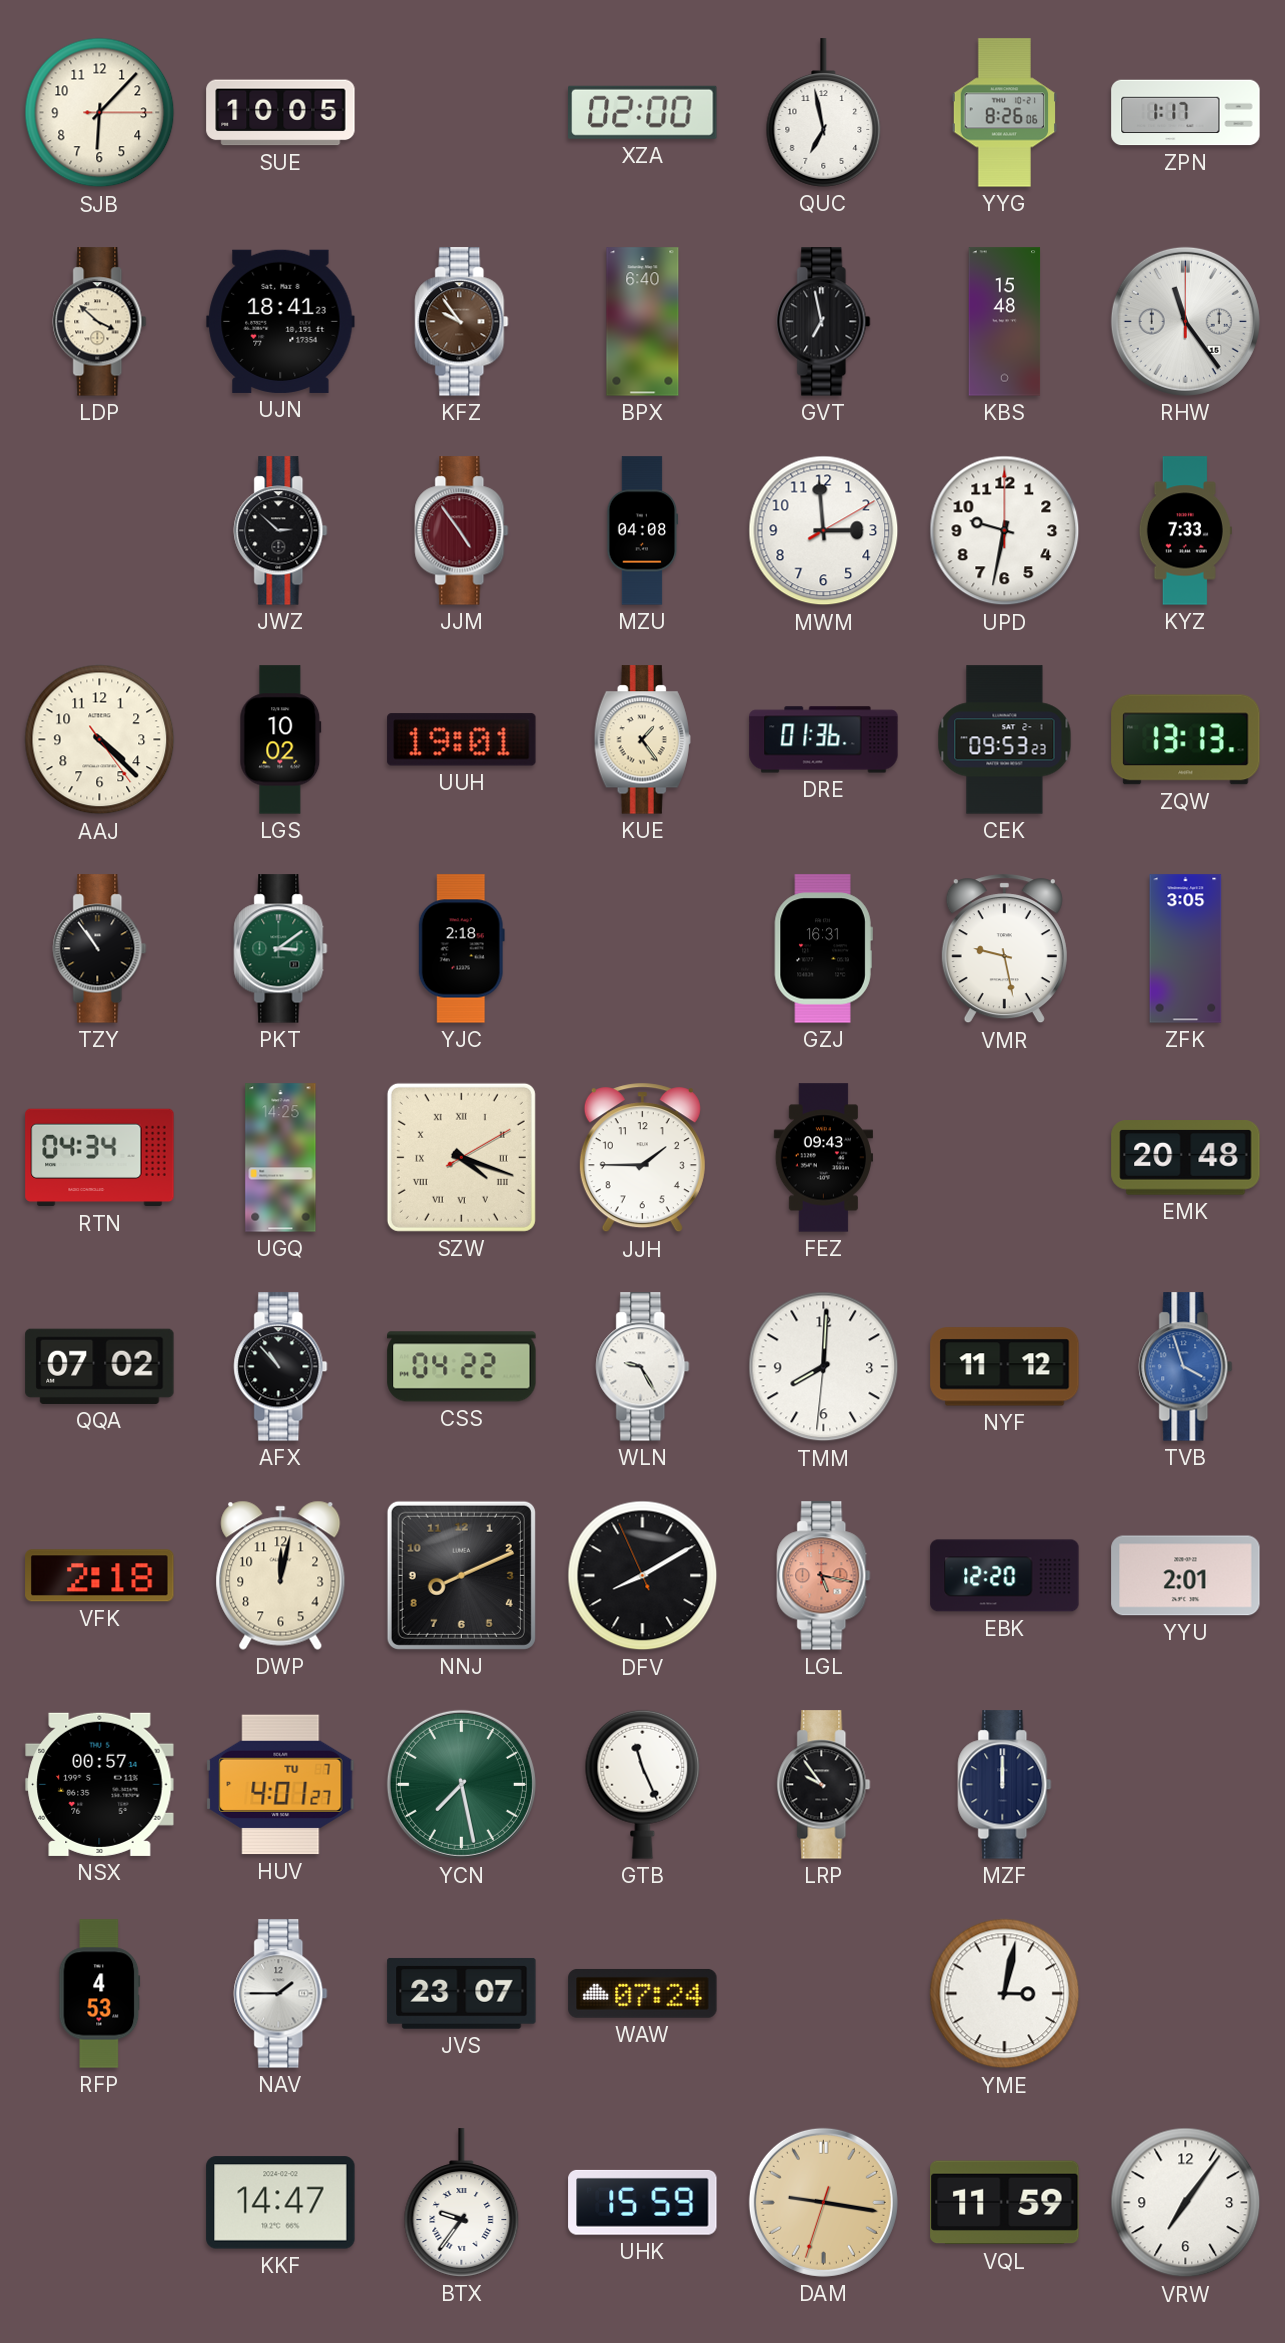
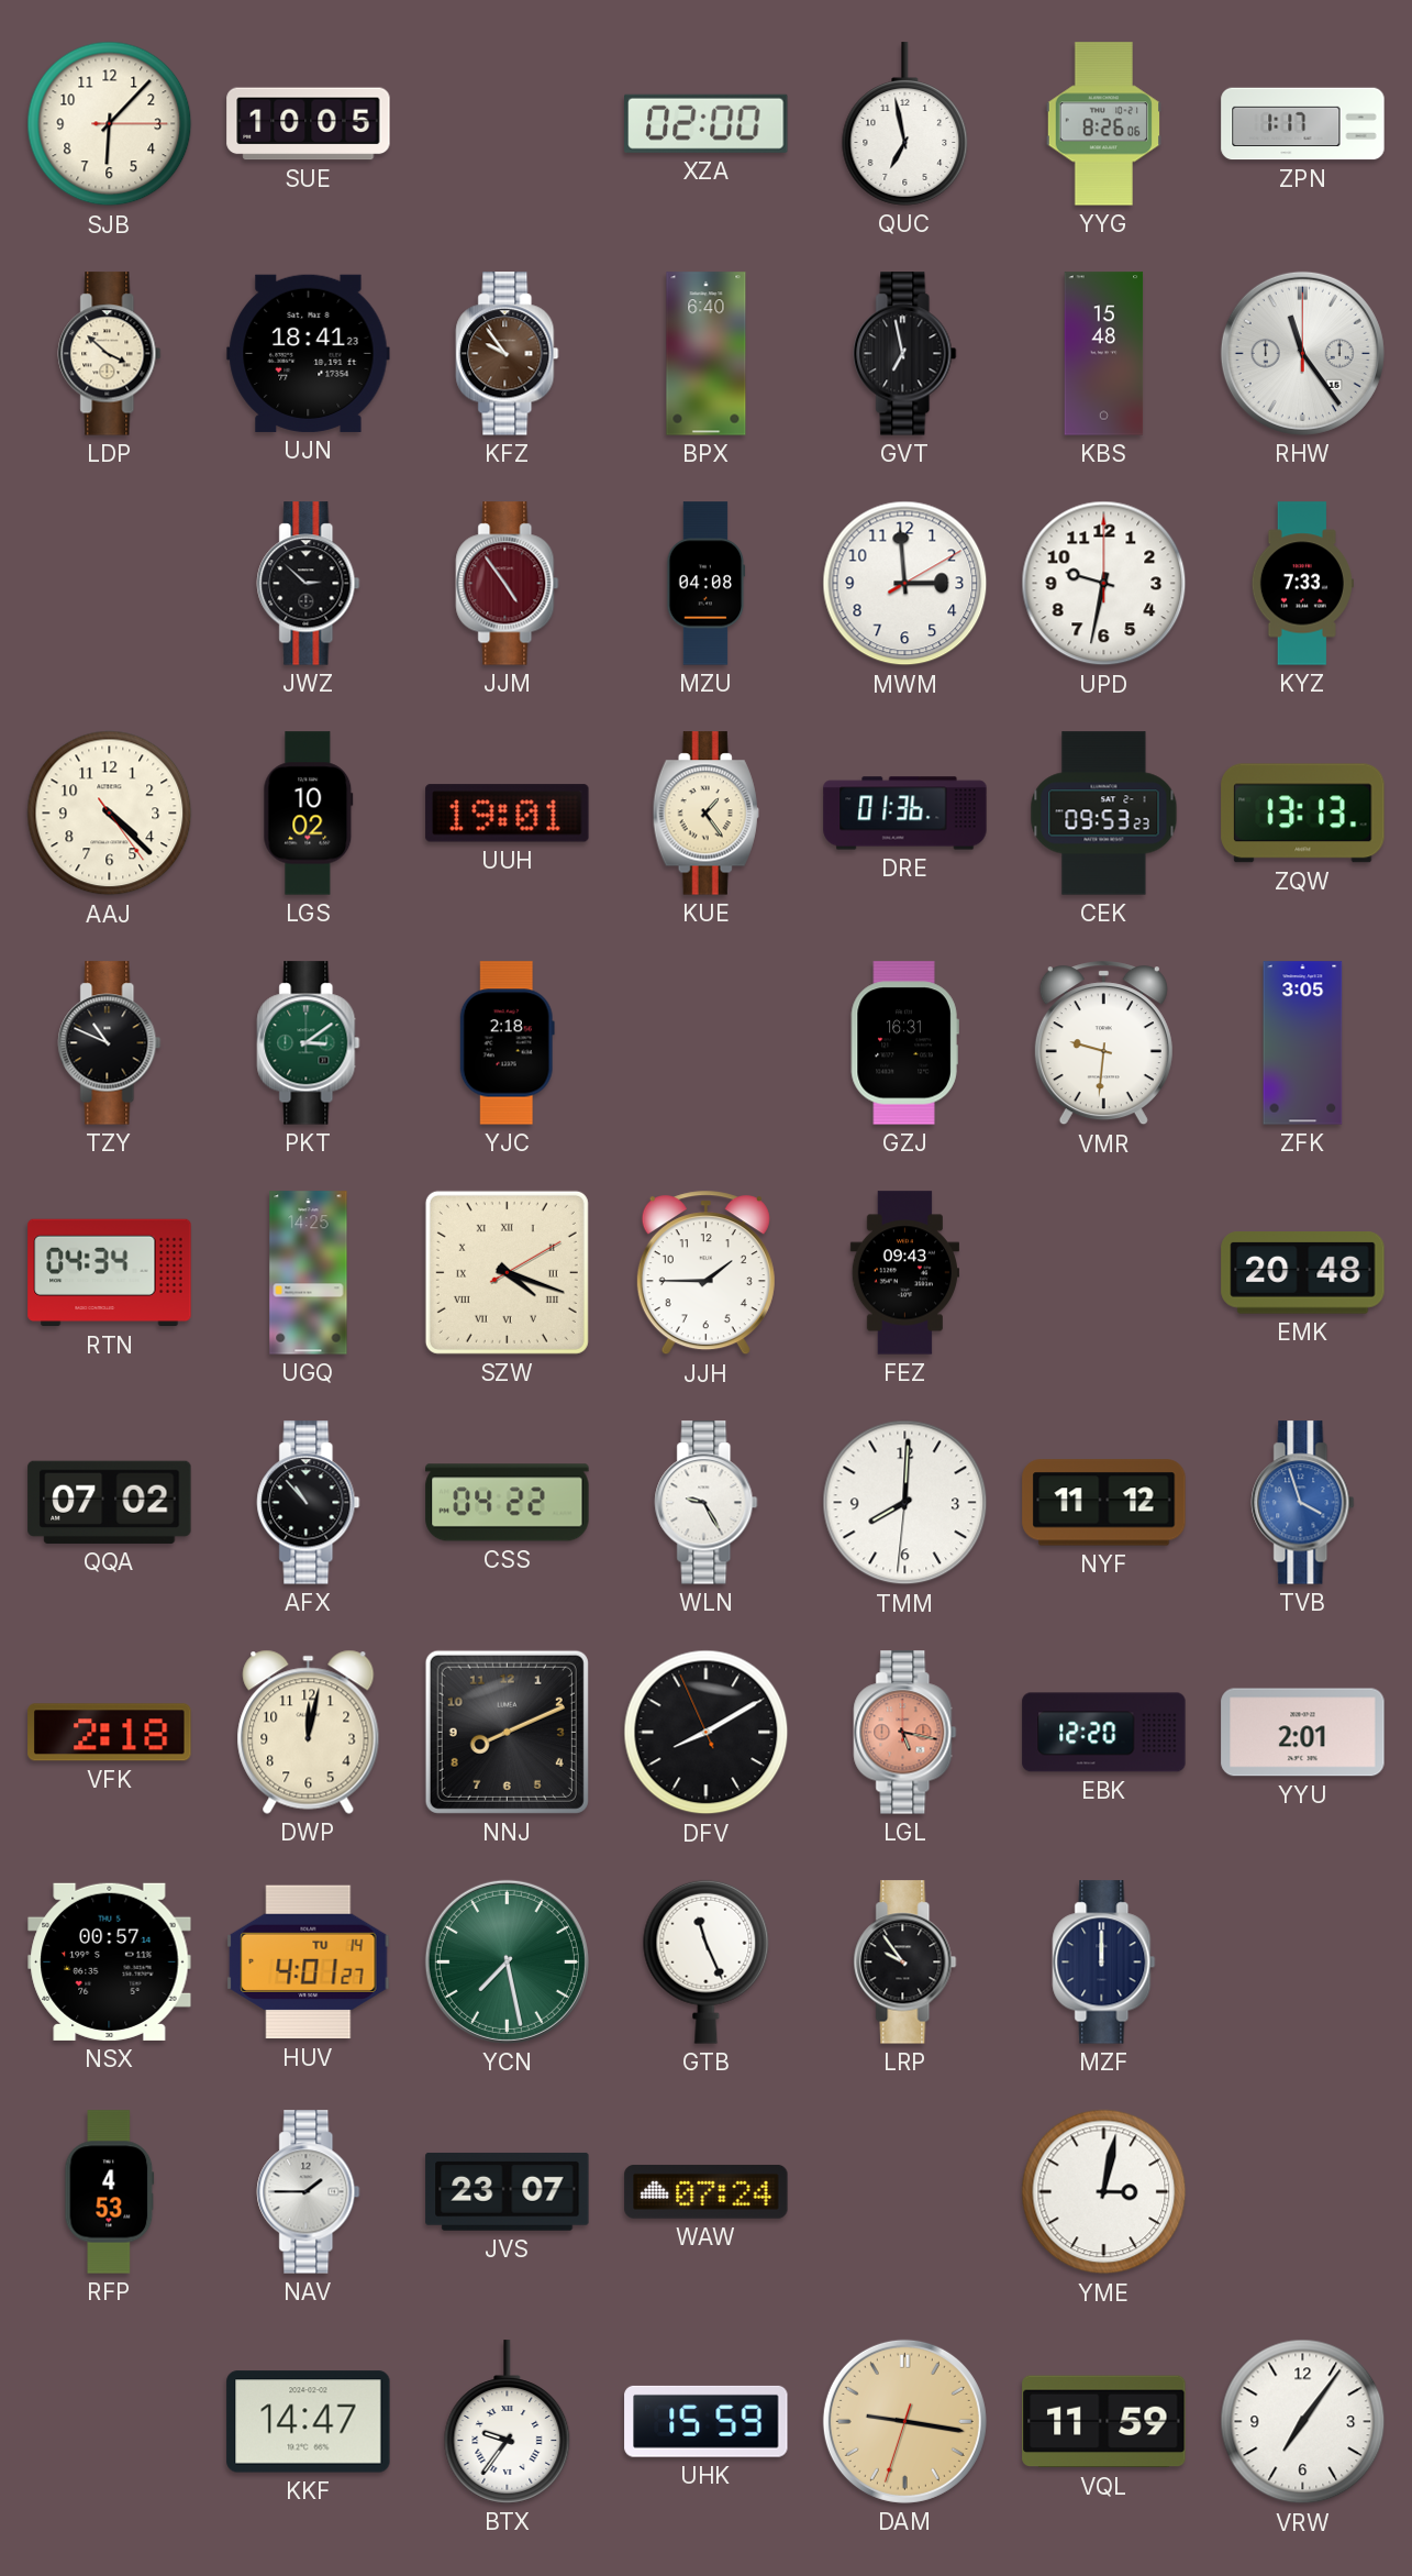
TZY: 10:54 -> 10:49 (110, 1043)
VMR: 9:28 -> 9:31 (1103, 1043)
HUV date: TU 7 -> TU 14 (309, 1963)
